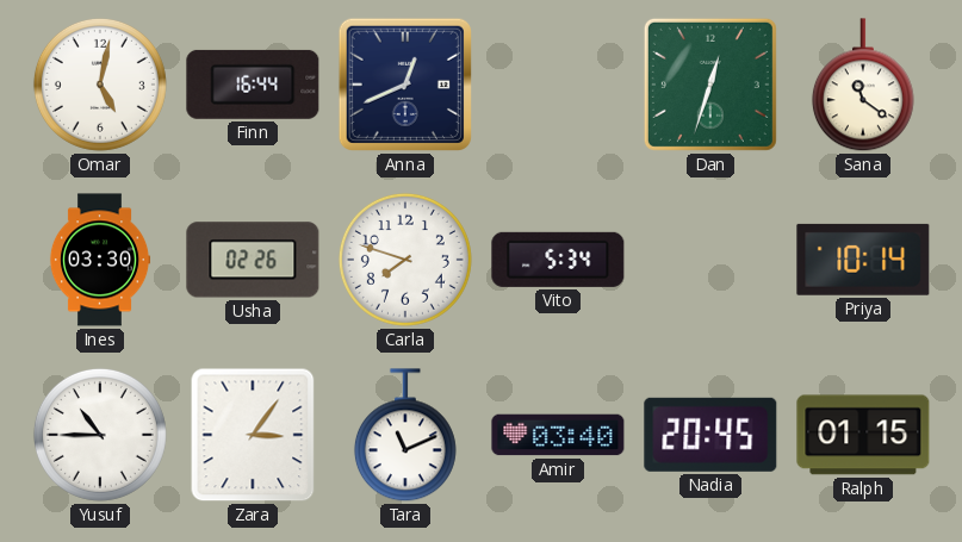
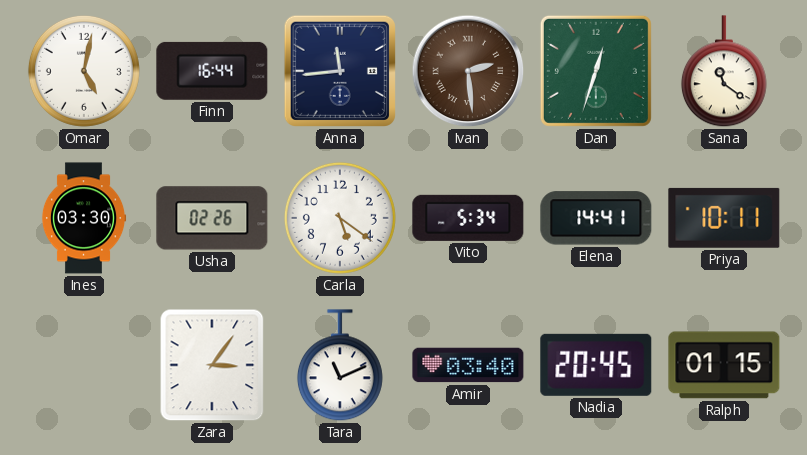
Anna: 12:41 -> 11:44 (340, 71)
Ivan: none -> 2:29 (468, 71)
Carla: 7:48 -> 5:21 (340, 218)
Elena: none -> 14:41 (596, 218)
Priya: 10:14 -> 10:11 (724, 218)
Yusuf: 10:45 -> none (100, 435)
